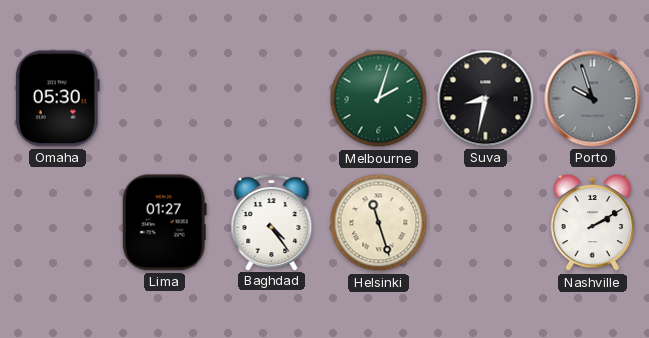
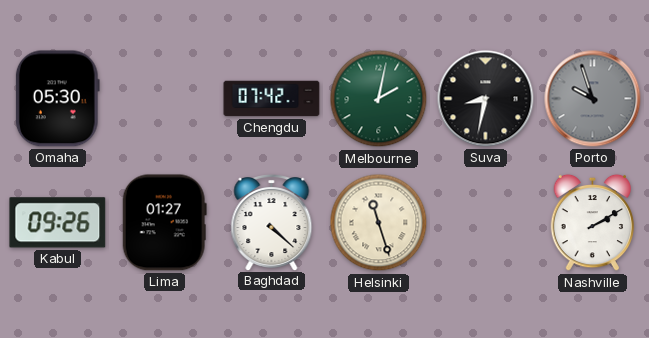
Chengdu: none -> 07:42 (272, 99)
Melbourne: 2:03 -> 2:02 (379, 99)
Kabul: none -> 09:26 (58, 223)
Baghdad: 4:24 -> 4:22 (272, 223)
